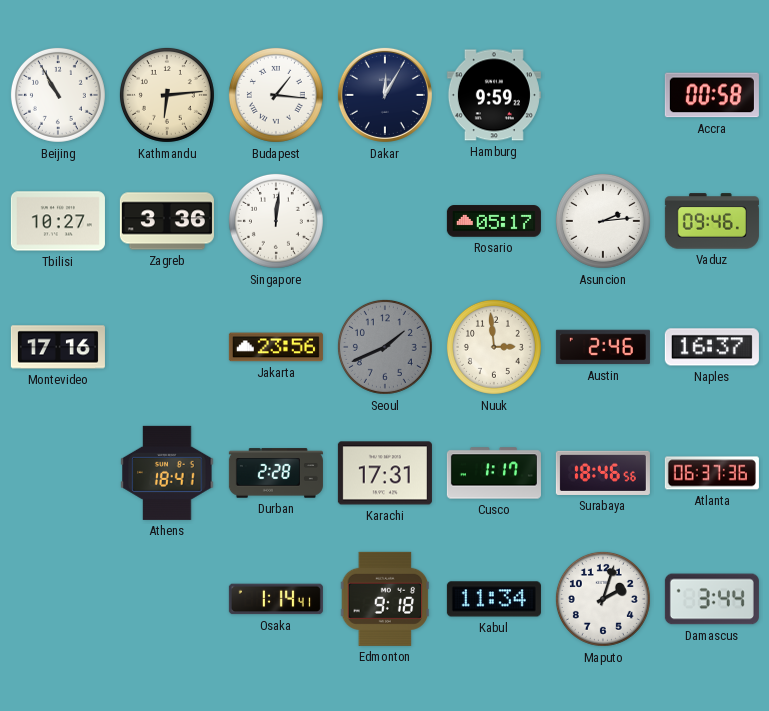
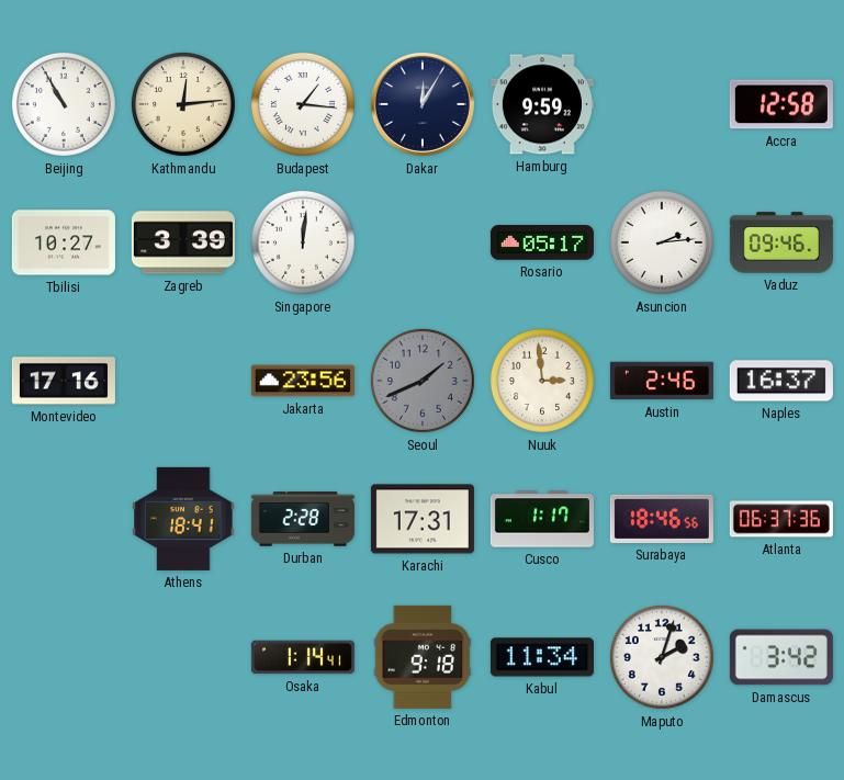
Kathmandu: 6:14 -> 12:14 (183, 104)
Accra: 00:58 -> 12:58 (781, 104)
Zagreb: 3:36 -> 3:39 (183, 242)
Damascus: 3:44 -> 3:42 (781, 657)
